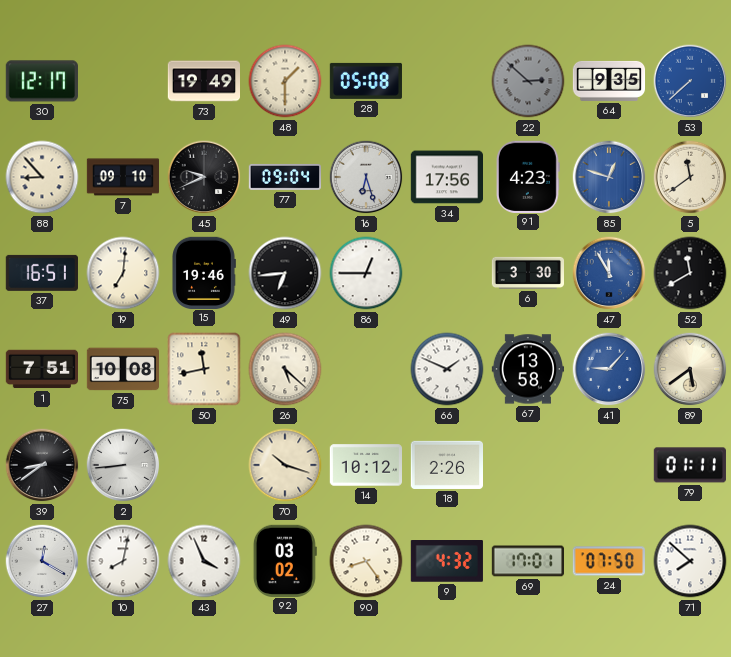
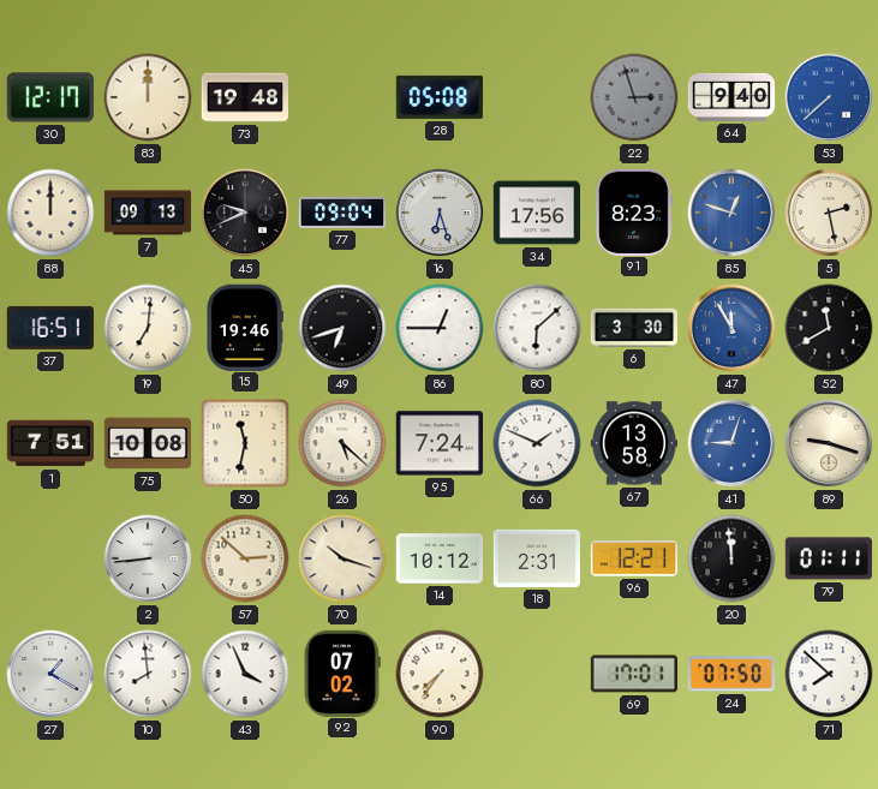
83: none -> 12:00 (148, 97)
73: 19:49 -> 19:48 (244, 97)
48: 1:30 -> none (285, 81)
22: 2:52 -> 2:57 (634, 97)
64: 9:35 -> 9:40 (731, 97)
88: 8:53 -> 12:00 (50, 213)
7: 09:10 -> 09:13 (148, 213)
91: 4:23 -> 8:23 (634, 211)
5: 11:39 -> 2:28 (829, 213)
49: 6:44 -> 6:42 (342, 328)
80: none -> 6:08 (537, 328)
50: 11:43 -> 11:32 (245, 443)
95: none -> 7:24 (438, 443)
41: 9:07 -> 9:03 (731, 443)
89: 5:39 -> 9:18 (829, 443)
39: 8:39 -> none (42, 465)
57: none -> 2:52 (245, 558)
18: 2:26 -> 2:31 (536, 558)
96: none -> 12:21 (634, 558)
20: none -> 11:59 (731, 558)
27: 12:20 -> 1:20 (50, 674)
10: 8:02 -> 7:59 (148, 674)
92: 03:02 -> 07:02 (342, 673)
90: 8:24 -> 7:36 (440, 674)
9: 4:32 -> none (447, 562)
